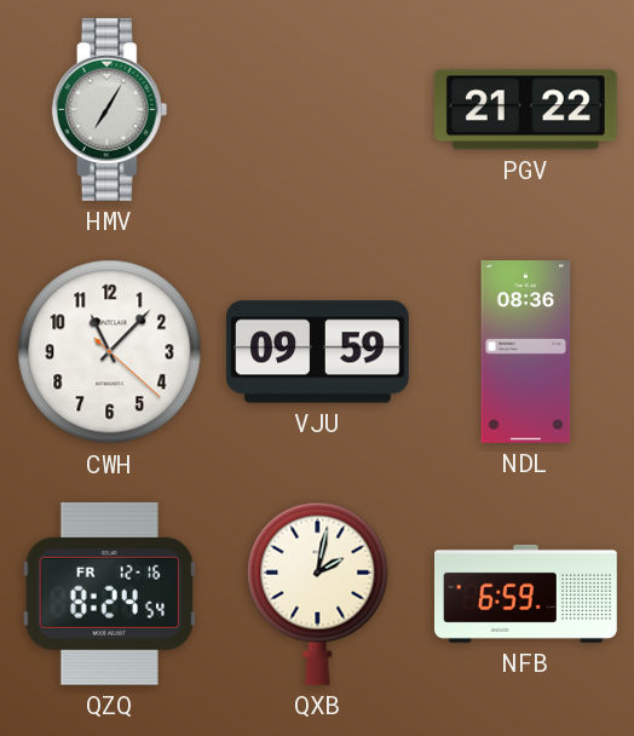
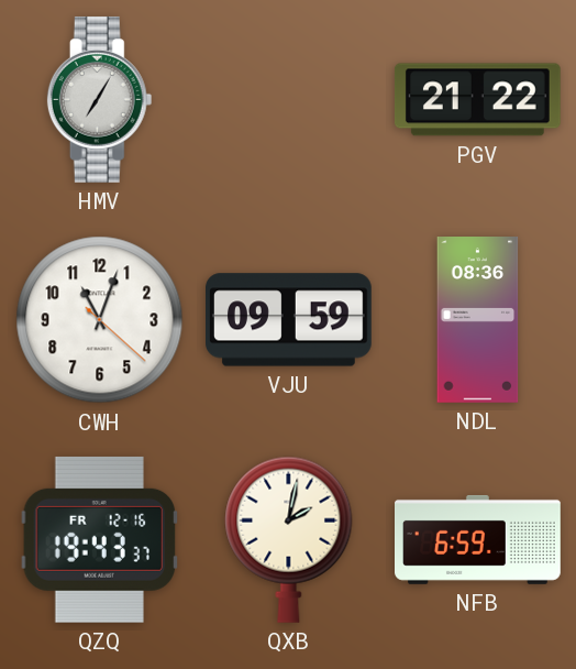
CWH: 11:07 -> 11:03 (100, 320)
QZQ: 8:24 -> 19:43 (100, 539)
